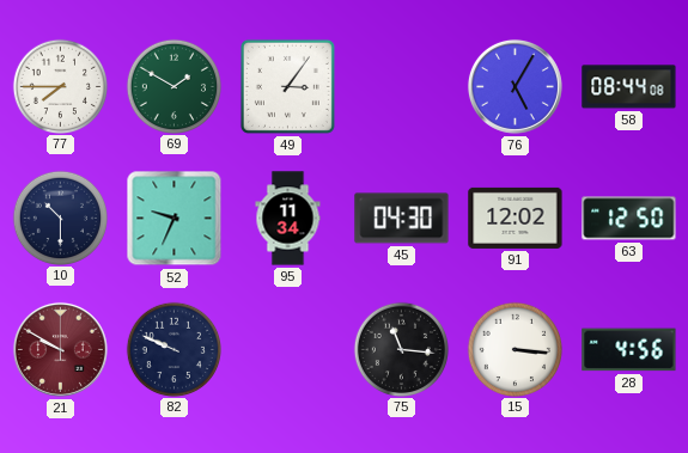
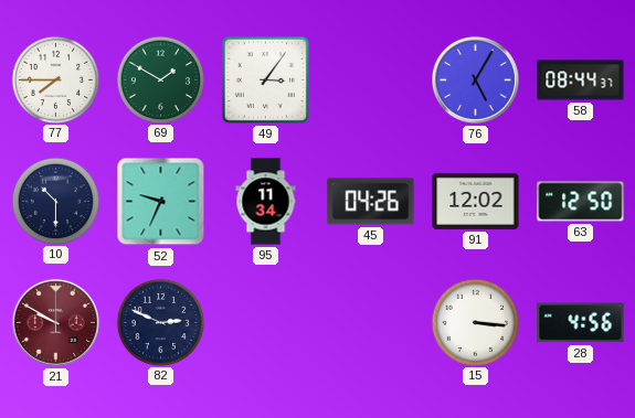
58: 08:44:08 -> 08:44:37 (581, 81)
45: 04:30 -> 04:26 (371, 202)
82: 9:49 -> 2:49 (160, 322)
75: 11:16 -> none (401, 349)
